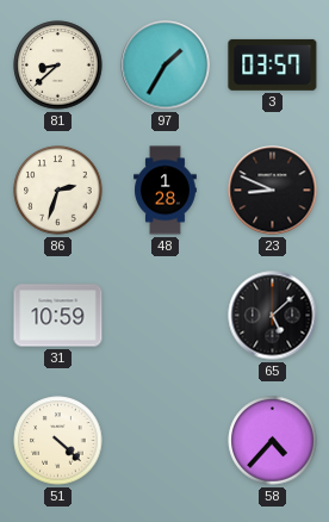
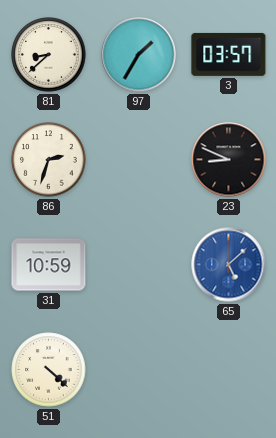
48: 1:28 -> none (166, 191)
65 dial: black -> blue (229, 265)
58: 4:37 -> none (273, 441)
